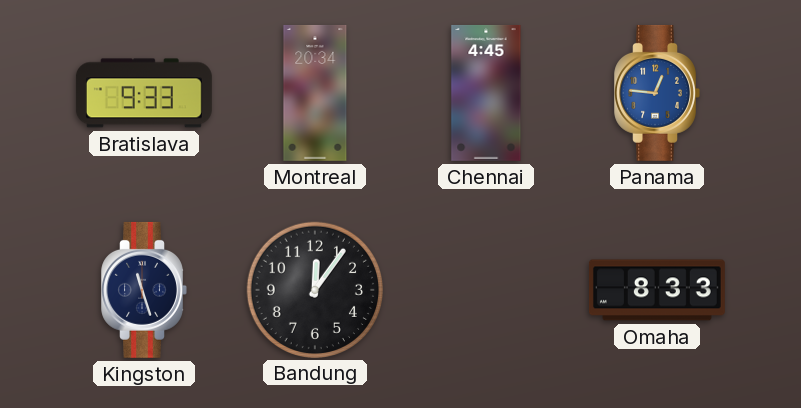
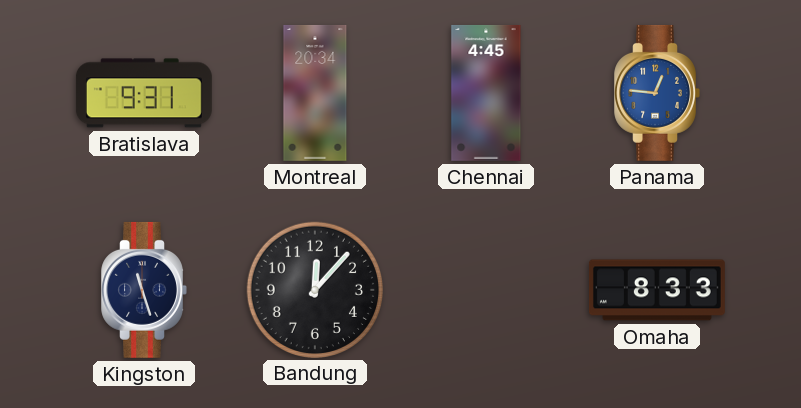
Bratislava: 9:33 -> 9:31 (144, 93)
Bandung: 12:06 -> 12:07 (314, 289)
